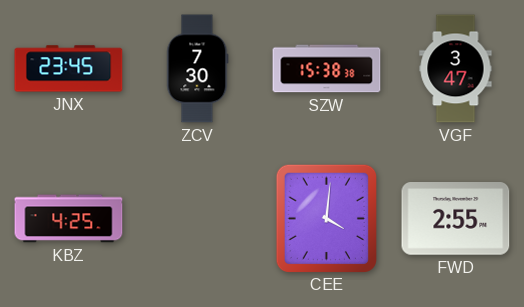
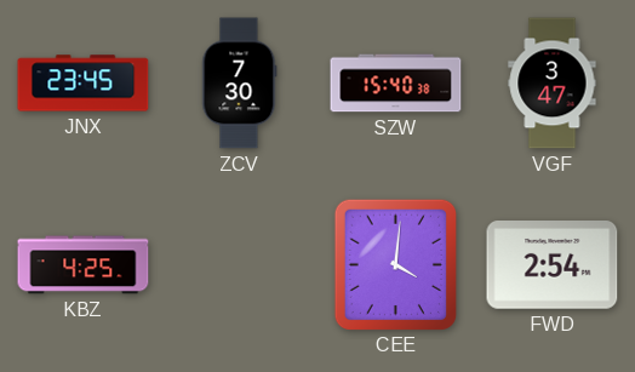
SZW: 15:38 -> 15:40 (396, 84)
FWD: 2:55 -> 2:54 (553, 265)
